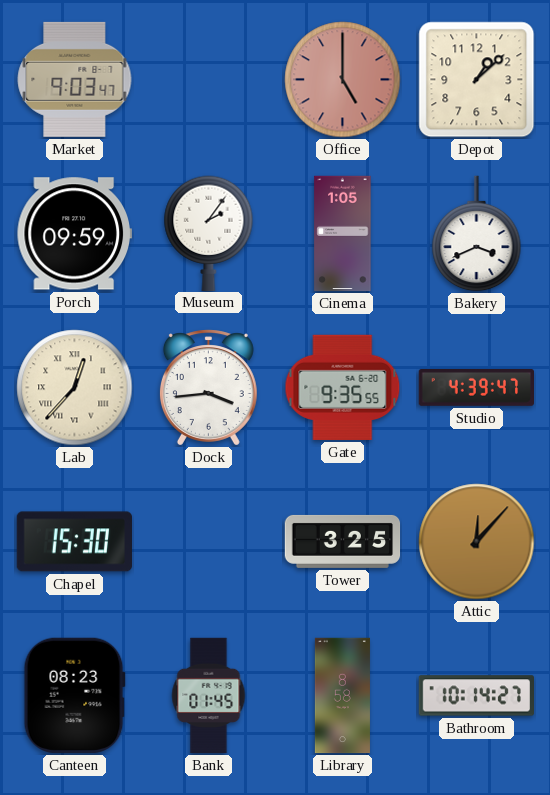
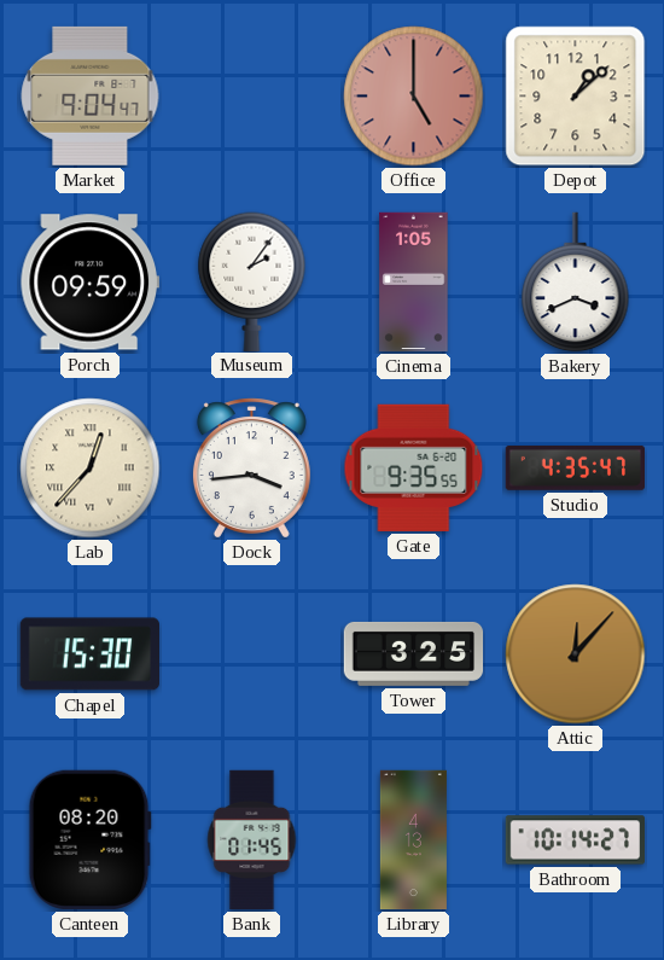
Market: 9:03 -> 9:04 (91, 95)
Studio: 4:39 -> 4:35 (575, 467)
Canteen: 08:23 -> 08:20 (89, 839)
Library: 8:58 -> 4:13 (413, 840)
